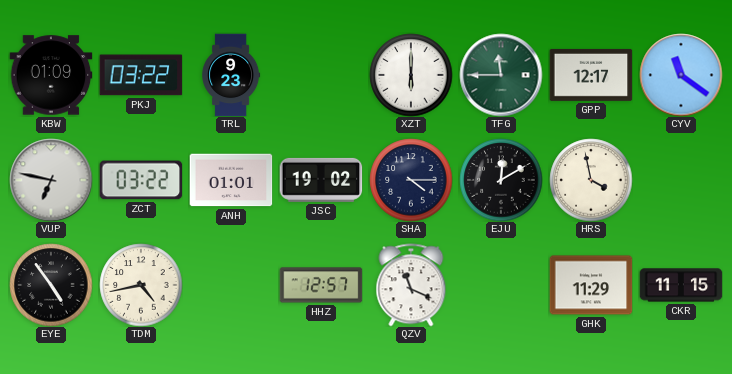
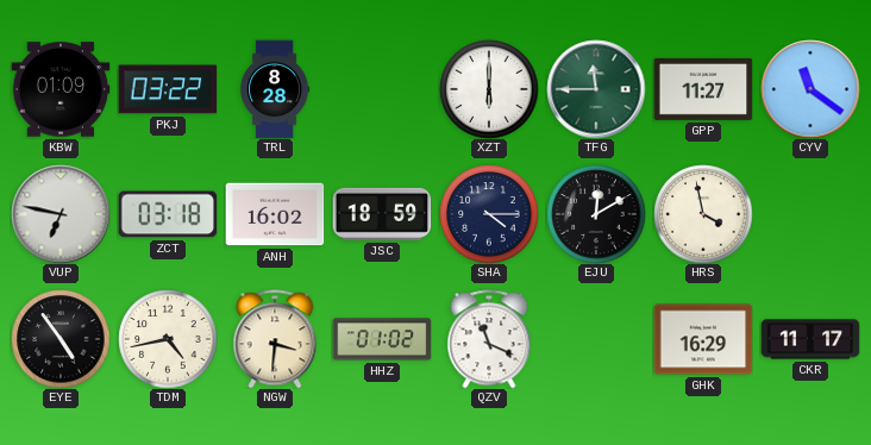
TRL: 9:23 -> 8:28 (275, 89)
GPP: 12:17 -> 11:27 (703, 89)
ZCT: 03:22 -> 03:18 (168, 214)
ANH: 01:01 -> 16:02 (275, 214)
JSC: 19:02 -> 18:59 (382, 214)
NGW: none -> 3:31 (275, 339)
HHZ: 12:57 -> 01:02 (382, 339)
GHK: 11:29 -> 16:29 (703, 339)
CKR: 11:15 -> 11:17 (810, 339)
